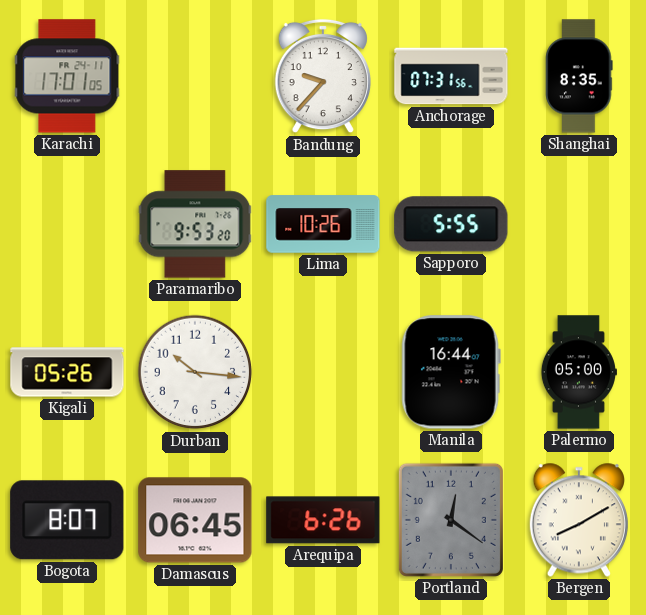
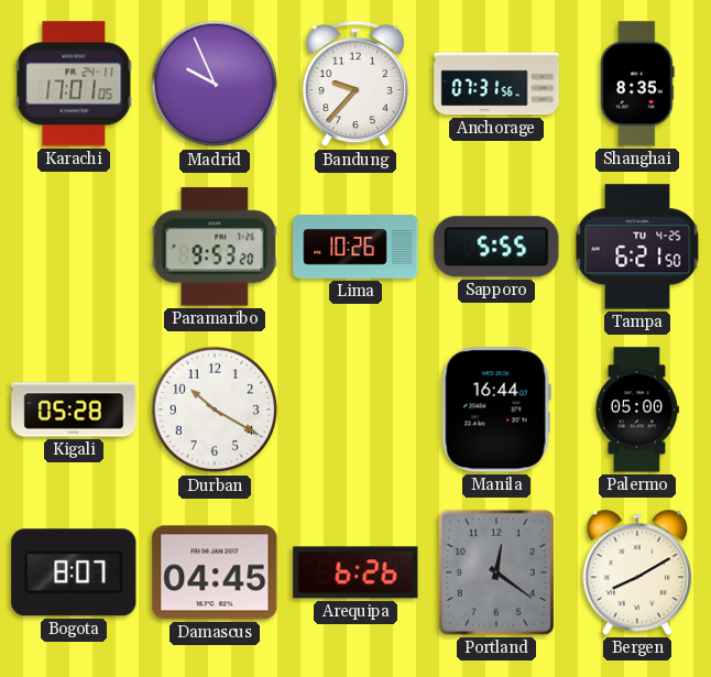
Madrid: none -> 9:56 (215, 84)
Tampa: none -> 6:21 (637, 247)
Kigali: 05:26 -> 05:28 (74, 410)
Durban: 10:16 -> 10:20 (215, 410)
Damascus: 06:45 -> 04:45 (215, 572)
